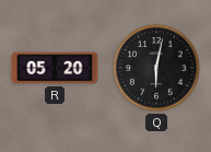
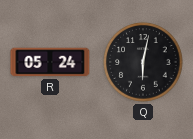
R: 05:20 -> 05:24 (50, 62)
